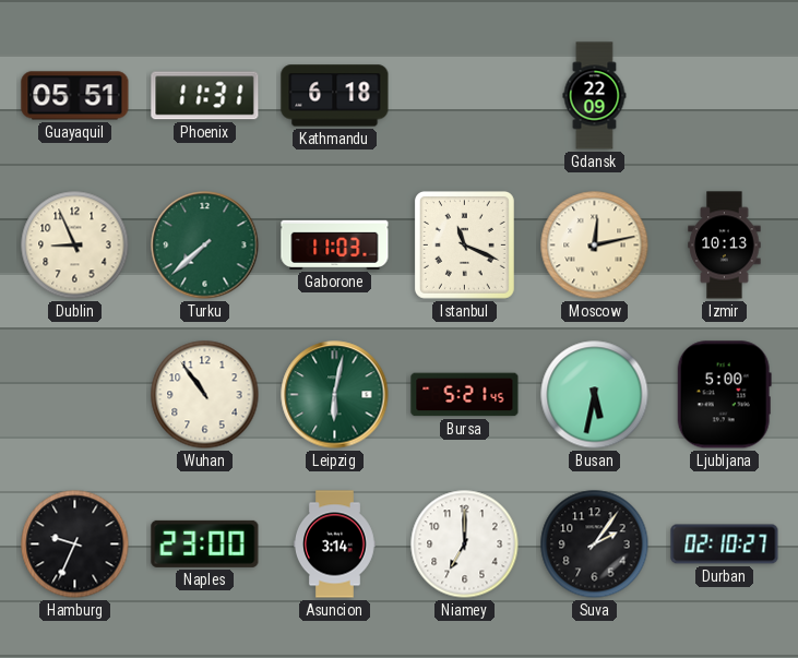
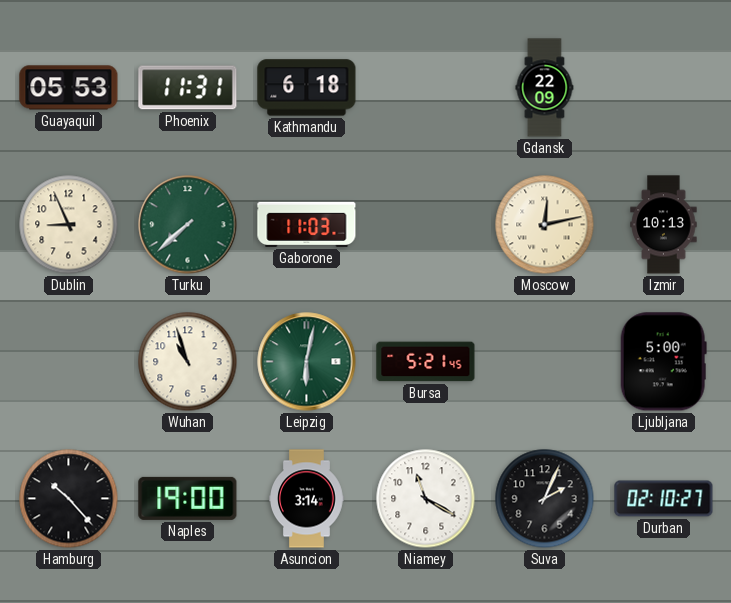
Guayaquil: 05:51 -> 05:53 (69, 88)
Istanbul: 11:19 -> none (464, 244)
Wuhan: 10:54 -> 10:57 (188, 362)
Busan: 5:32 -> none (595, 395)
Hamburg: 9:34 -> 10:23 (69, 499)
Naples: 23:00 -> 19:00 (188, 498)
Niamey: 7:00 -> 11:20 (426, 499)
Suva: 2:06 -> 2:04 (545, 499)
